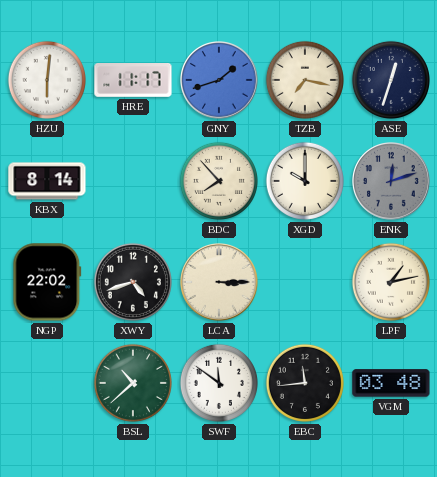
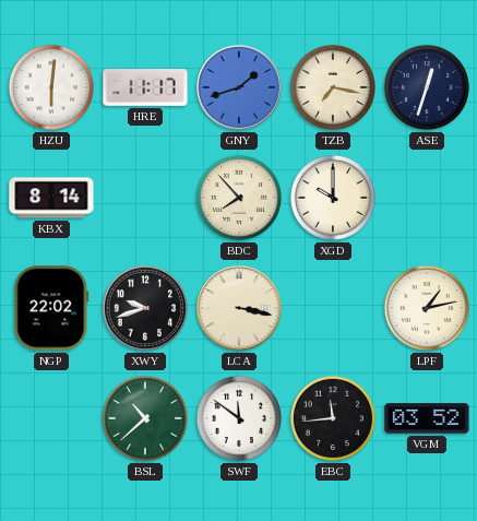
ENK: 12:12 -> none (392, 182)
XWY: 4:42 -> 9:42 (145, 308)
LCA: 3:15 -> 3:17 (240, 309)
VGM: 03:48 -> 03:52 (427, 418)
